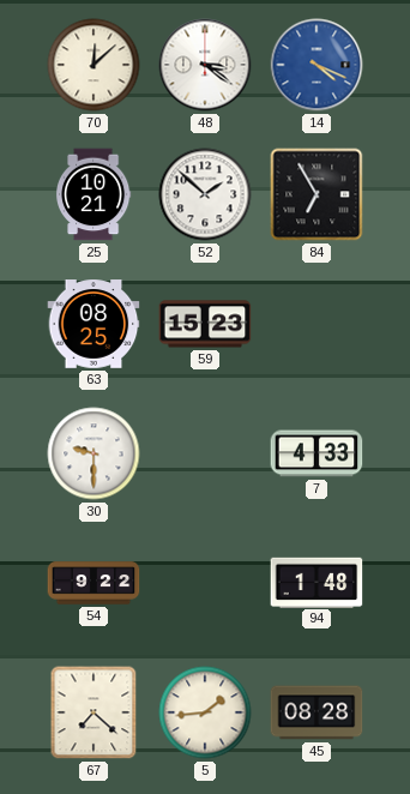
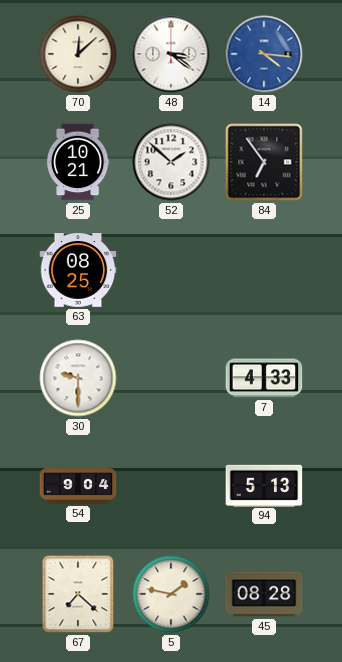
14: 4:19 -> 4:16 (264, 54)
84: 6:55 -> 6:54 (264, 162)
59: 15:23 -> none (205, 324)
54: 9:22 -> 9:04 (78, 486)
94: 1:48 -> 5:13 (264, 485)
5: 1:44 -> 1:47 (171, 594)
